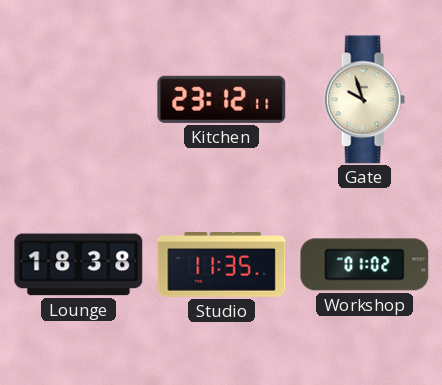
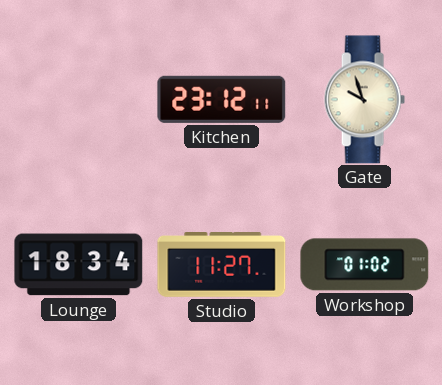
Lounge: 18:38 -> 18:34 (79, 265)
Studio: 11:35 -> 11:27 (222, 265)
